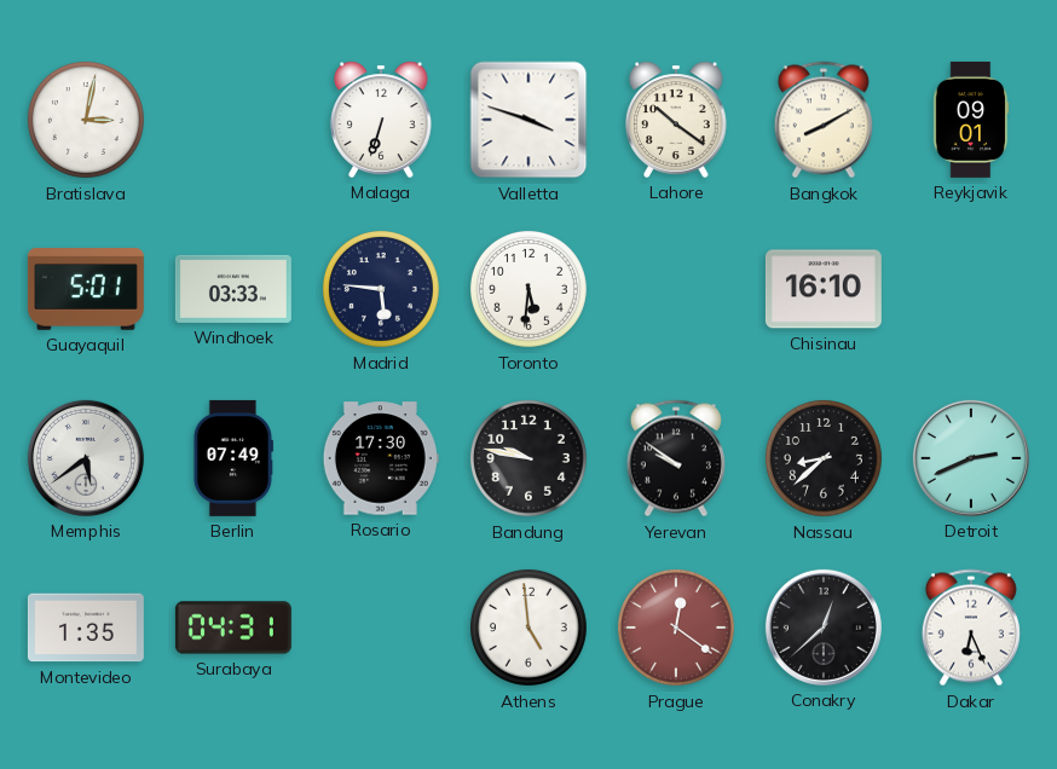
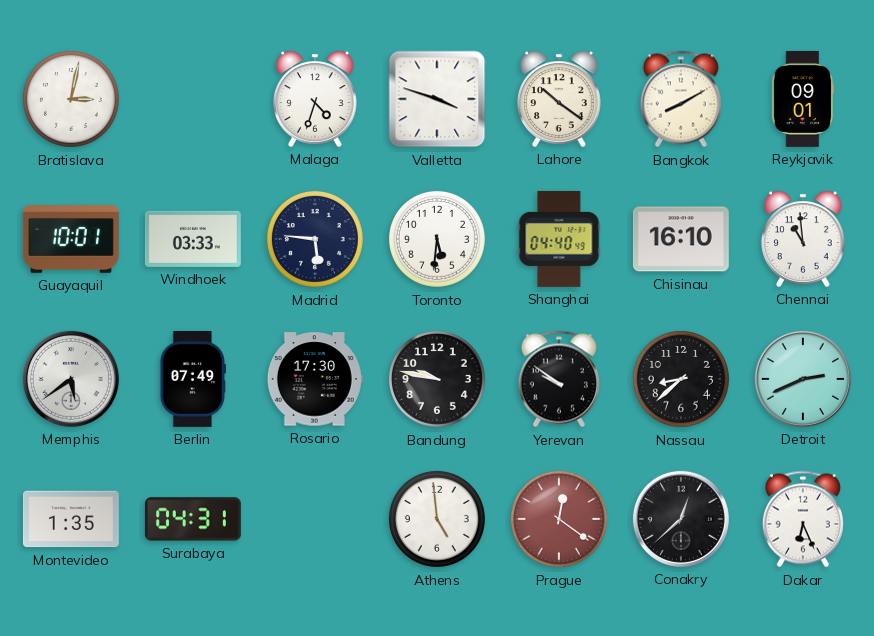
Malaga: 6:33 -> 4:33 (315, 99)
Guayaquil: 5:01 -> 10:01 (71, 239)
Shanghai: none -> 04:40 (559, 239)
Chennai: none -> 10:59 (803, 239)
